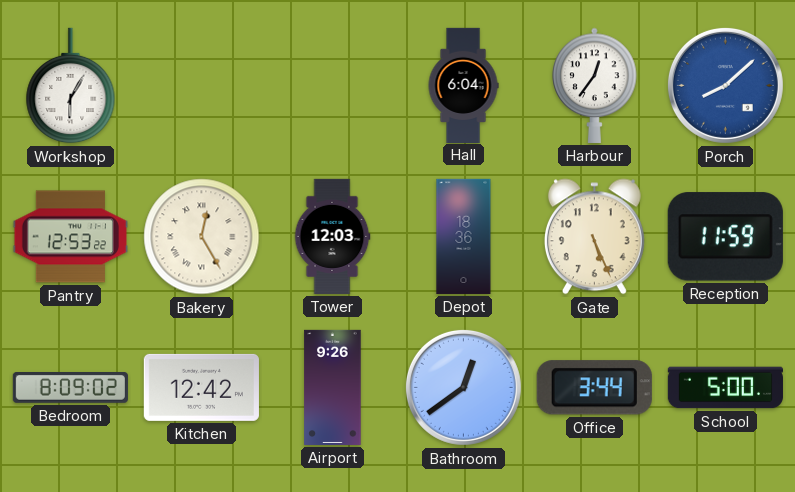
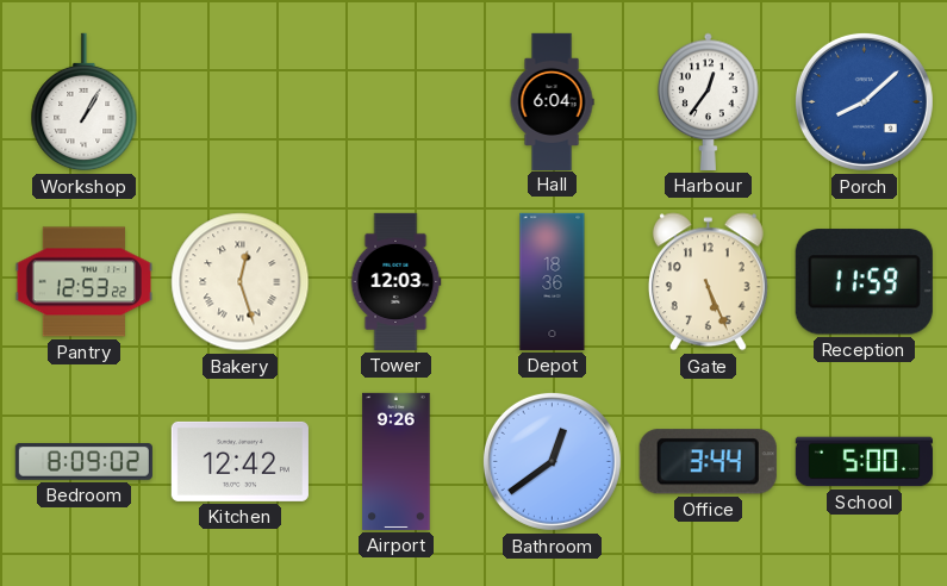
Workshop: 6:05 -> 1:05 (85, 102)
Bakery: 12:25 -> 12:27 (241, 282)
